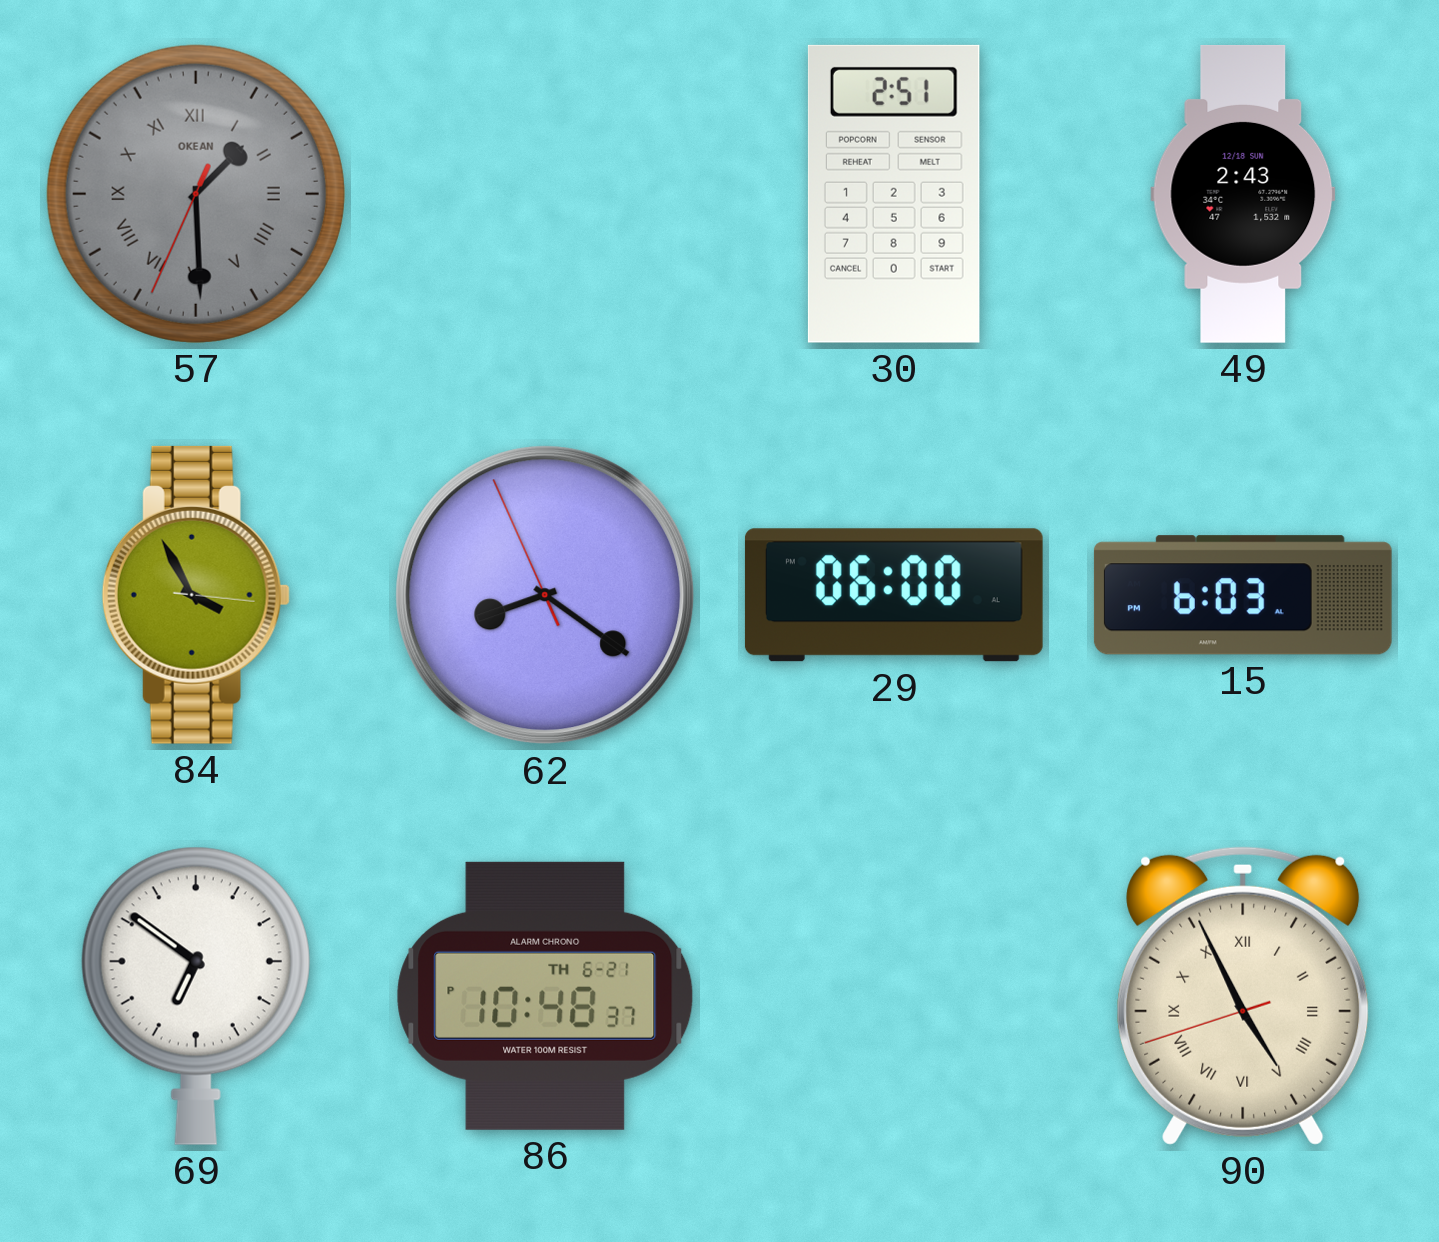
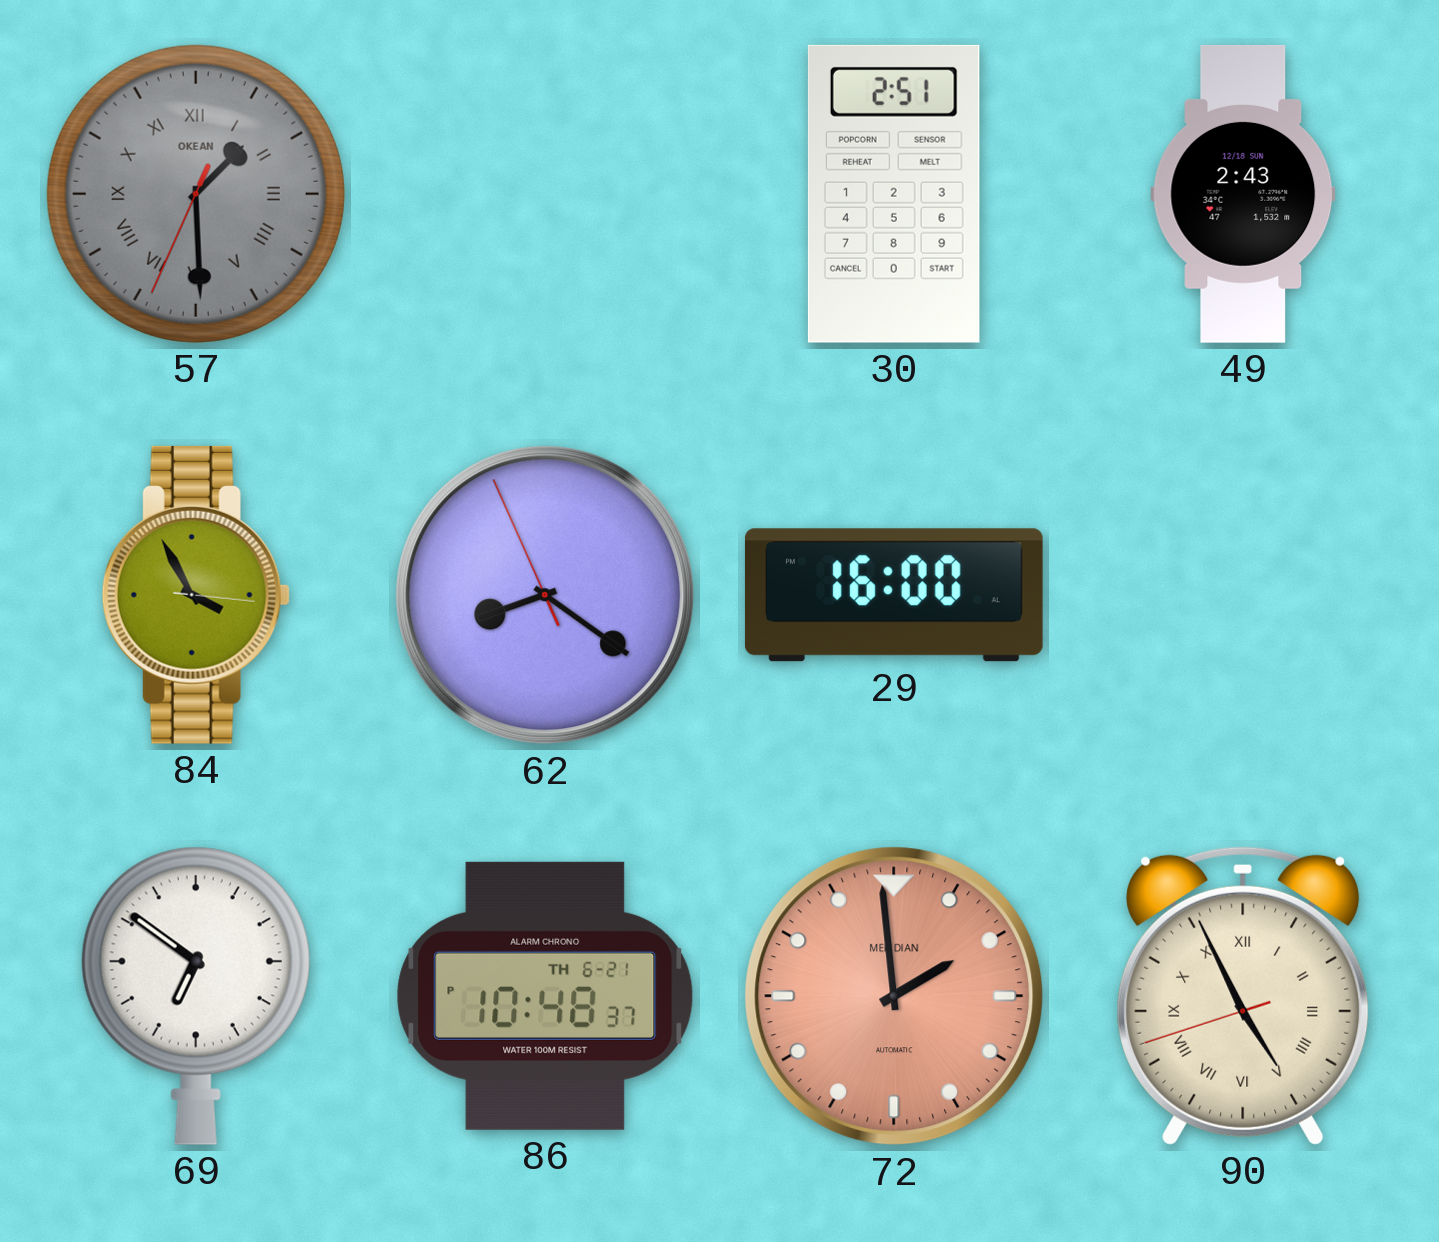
29: 06:00 -> 16:00 (894, 595)
15: 6:03 -> none (1243, 595)
72: none -> 1:59 (894, 996)
